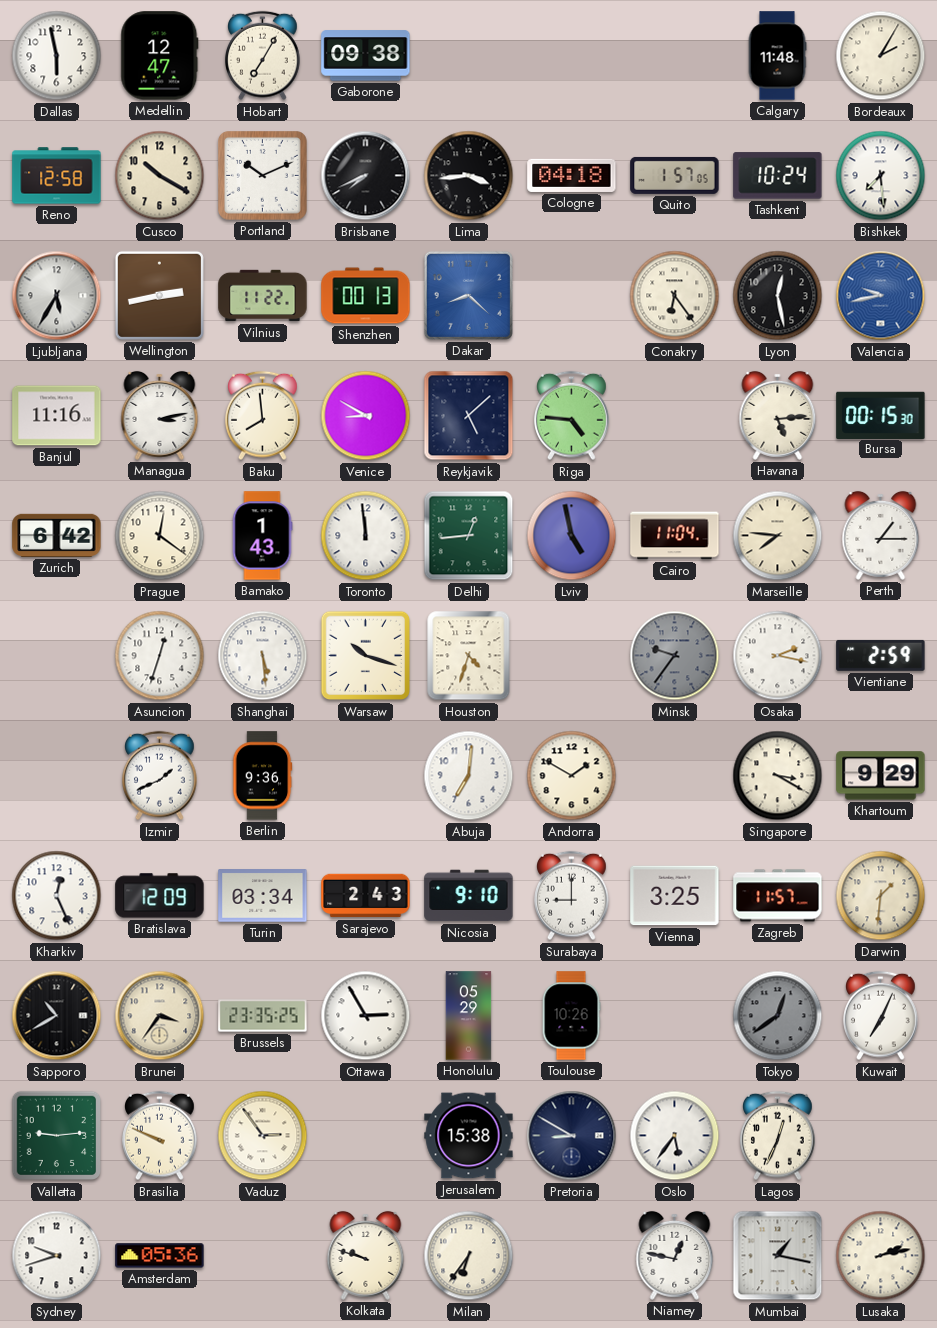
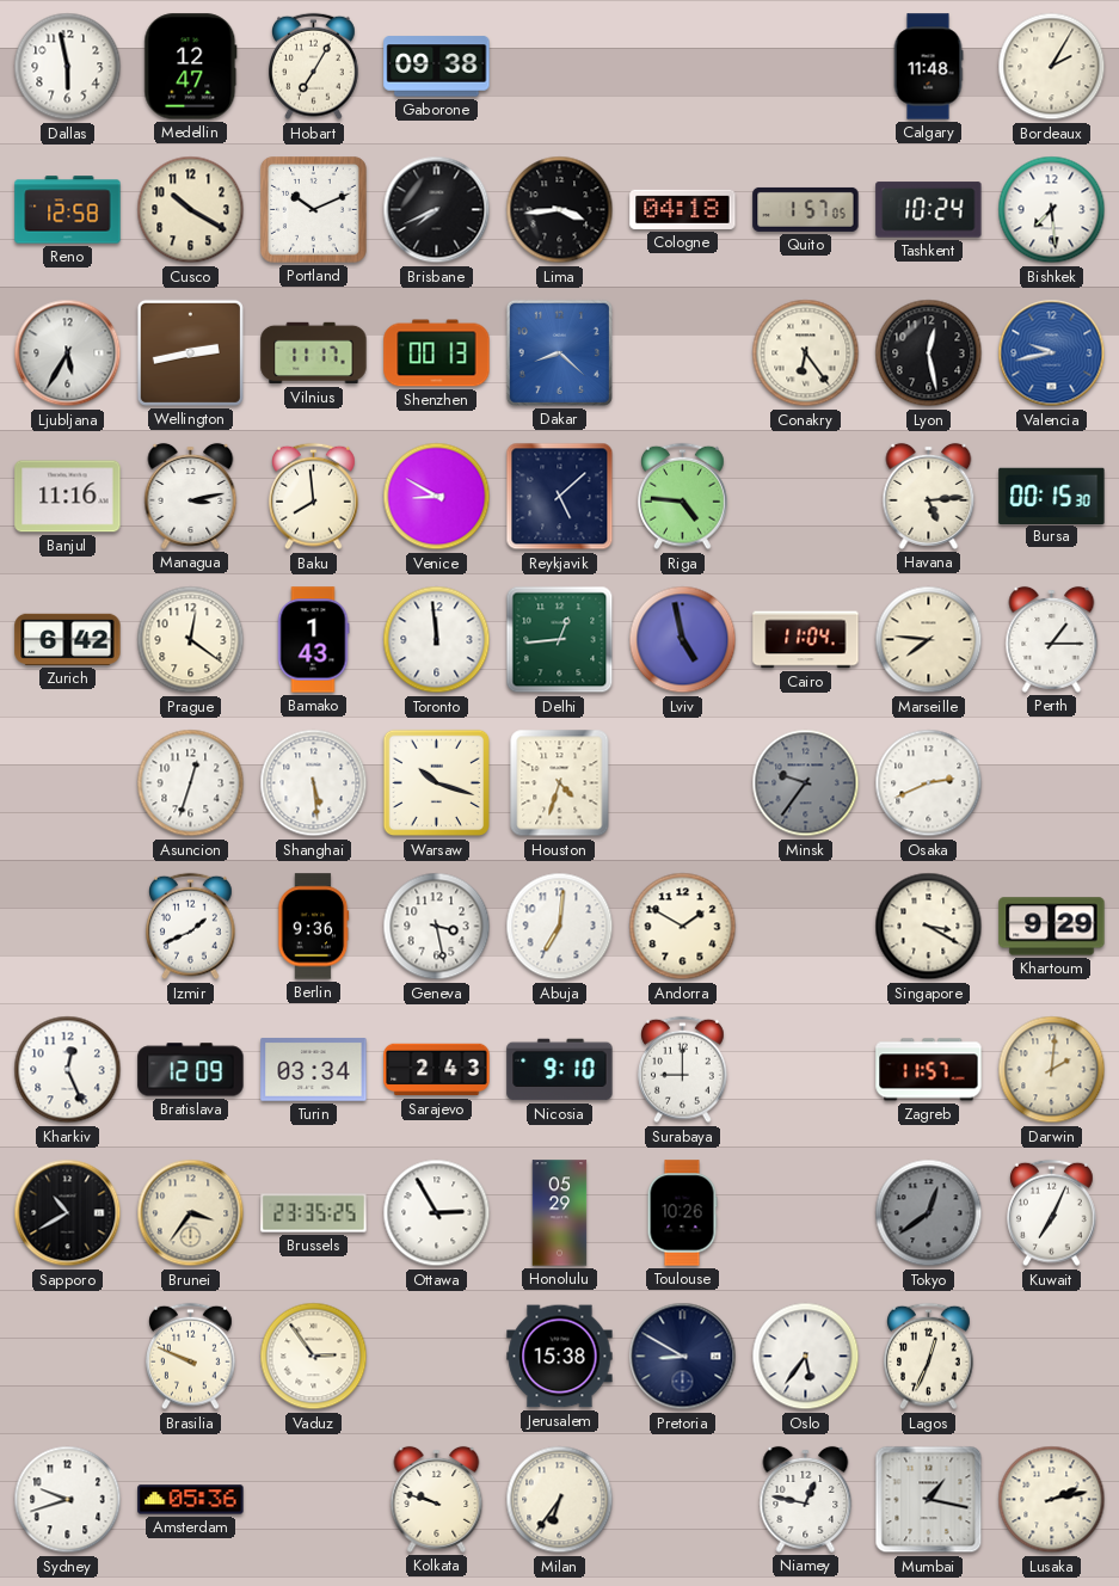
Vilnius: 11:22 -> 11:17 (314, 354)
Osaka: 2:17 -> 2:41 (929, 783)
Vientiane: 2:59 -> none (881, 655)
Geneva: none -> 3:28 (437, 927)
Vienna: 3:25 -> none (675, 896)
Darwin: 1:31 -> 2:01 (1052, 1070)
Valletta: 9:14 -> none (57, 1136)
